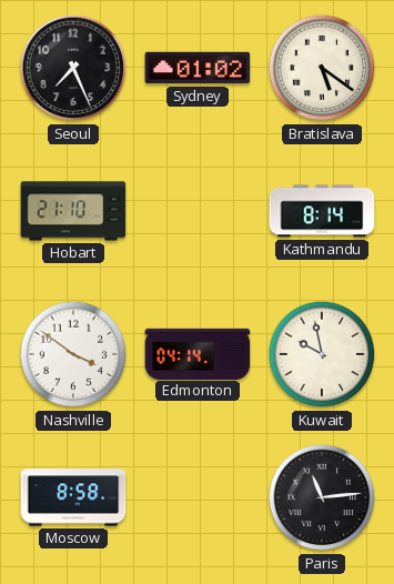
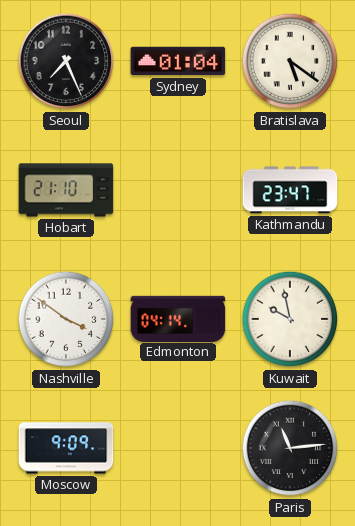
Sydney: 01:02 -> 01:04 (178, 61)
Kathmandu: 8:14 -> 23:47 (290, 190)
Moscow: 8:58 -> 9:09 (66, 448)
